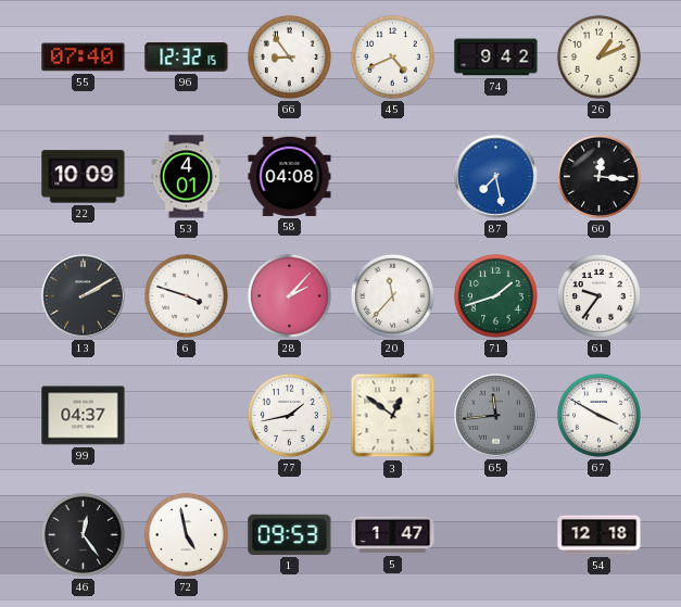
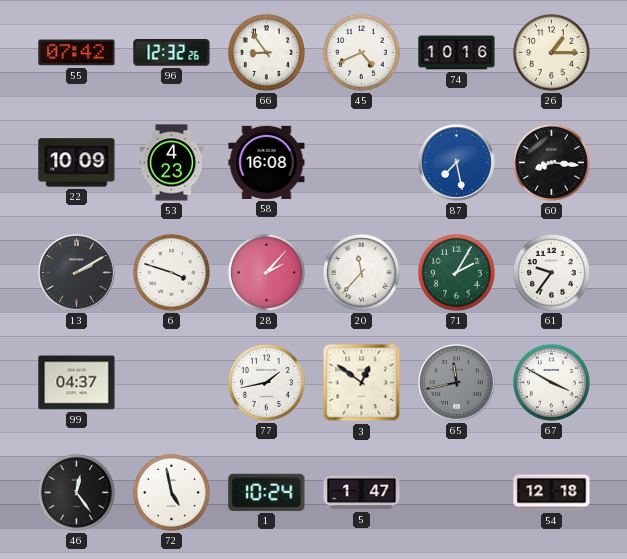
55: 07:40 -> 07:42 (77, 53)
96: 12:32:15 -> 12:32:26 (172, 53)
74: 9:42 -> 10:16 (457, 53)
26: 1:11 -> 1:15 (551, 52)
53: 4:01 -> 4:23 (172, 163)
58: 04:08 -> 16:08 (267, 162)
60: 12:16 -> 8:16 (551, 162)
71: 1:42 -> 2:05 (456, 272)
65: 11:44 -> 11:43 (457, 383)
1: 09:53 -> 10:24 (267, 492)
